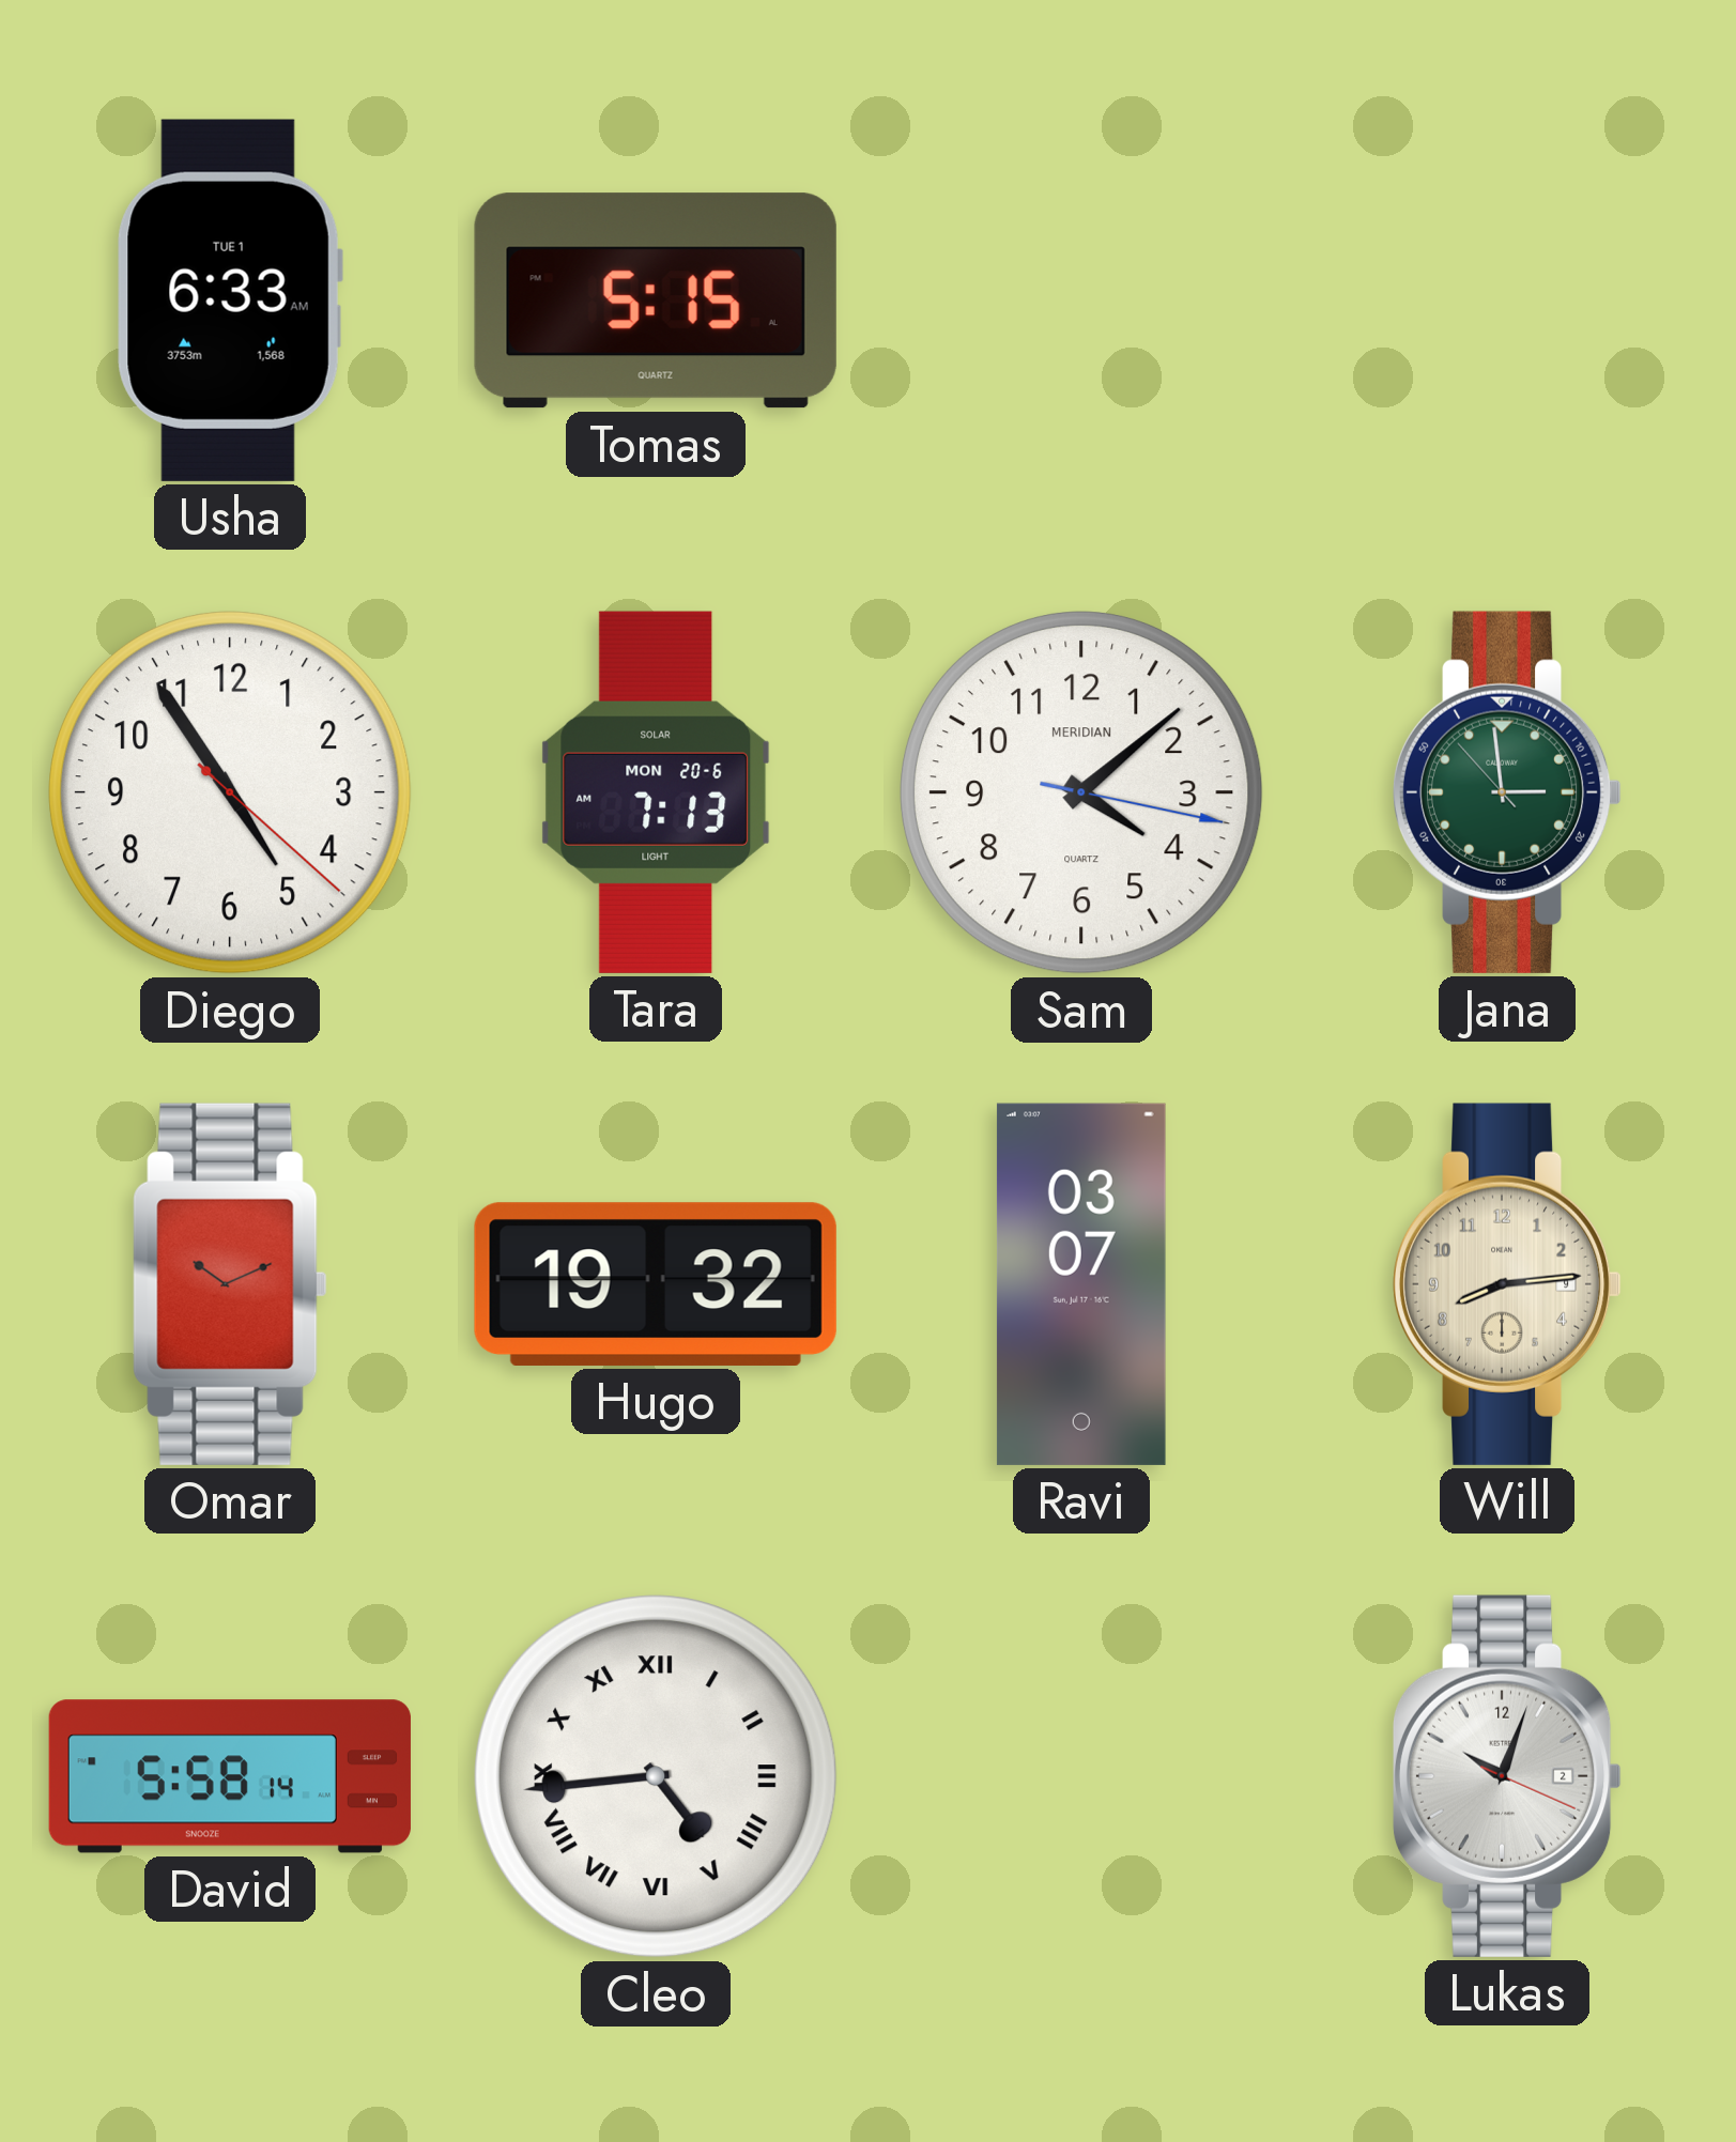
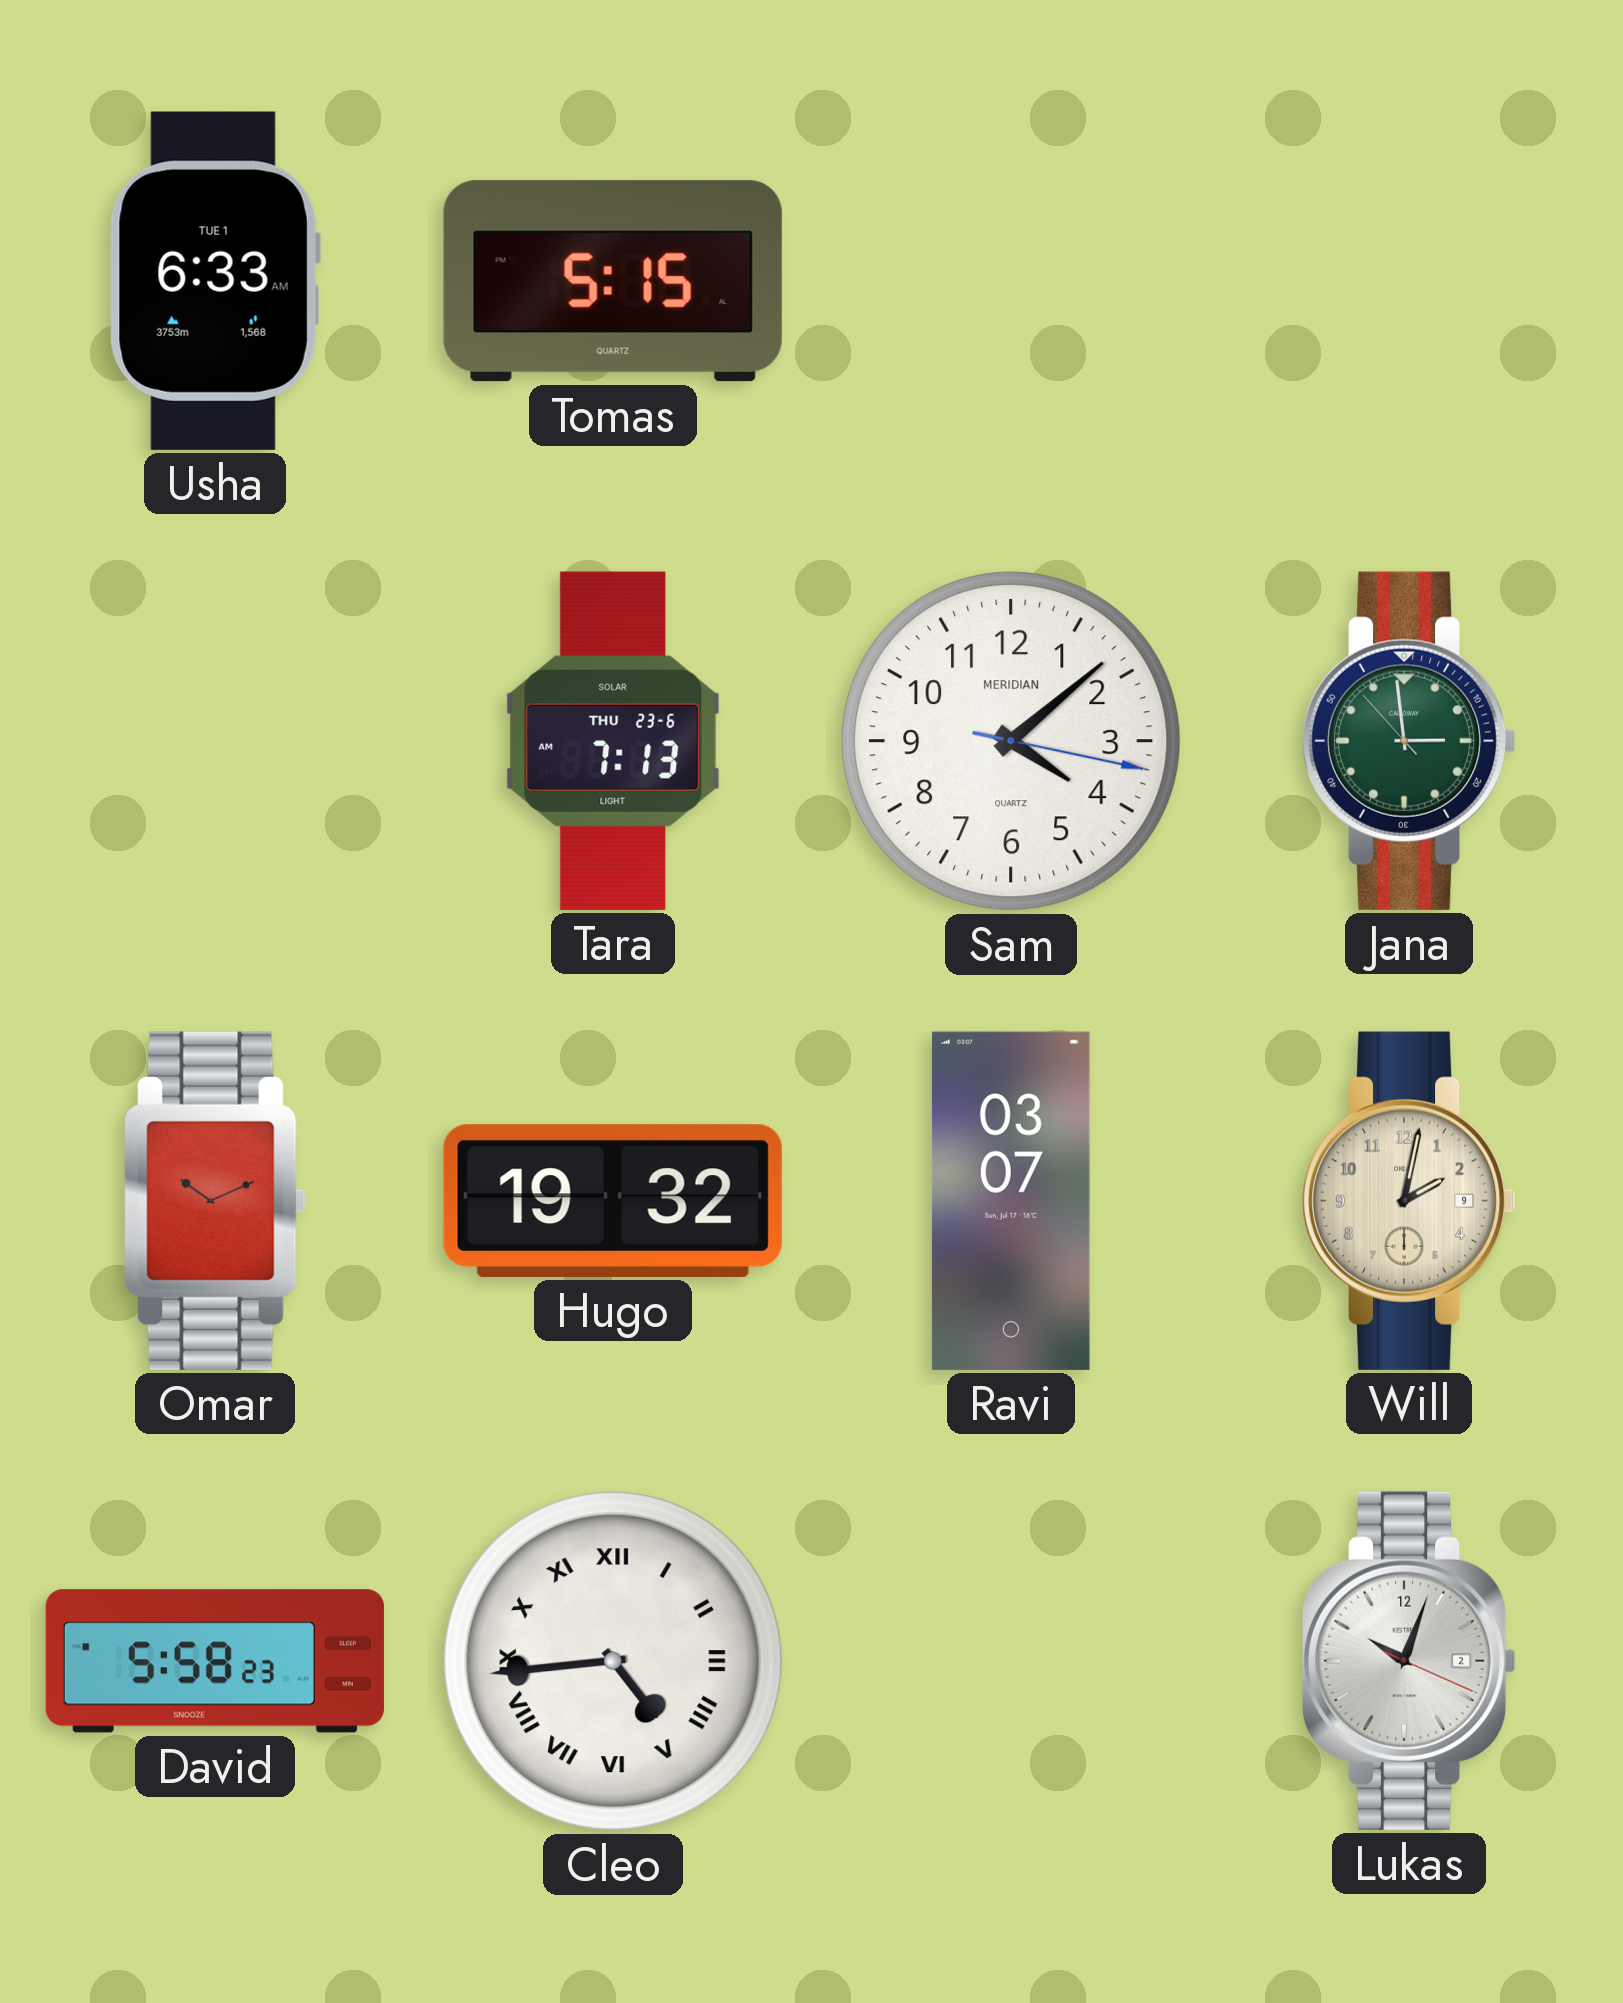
Diego: 4:54 -> none (231, 793)
Tara date: MON 20-6 -> THU 23-6 (613, 741)
Will: 8:14 -> 2:02 (1409, 1201)
David: 5:58:14 -> 5:58:23 (215, 1661)
